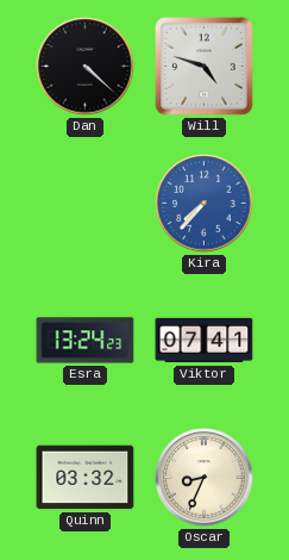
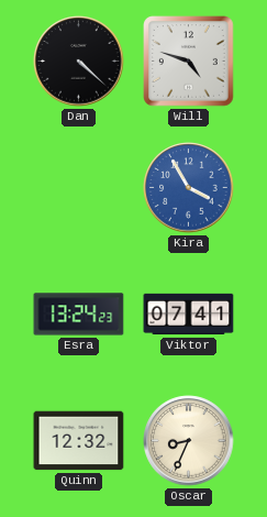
Kira: 7:37 -> 3:55 (189, 188)
Quinn: 03:32 -> 12:32 (79, 441)
